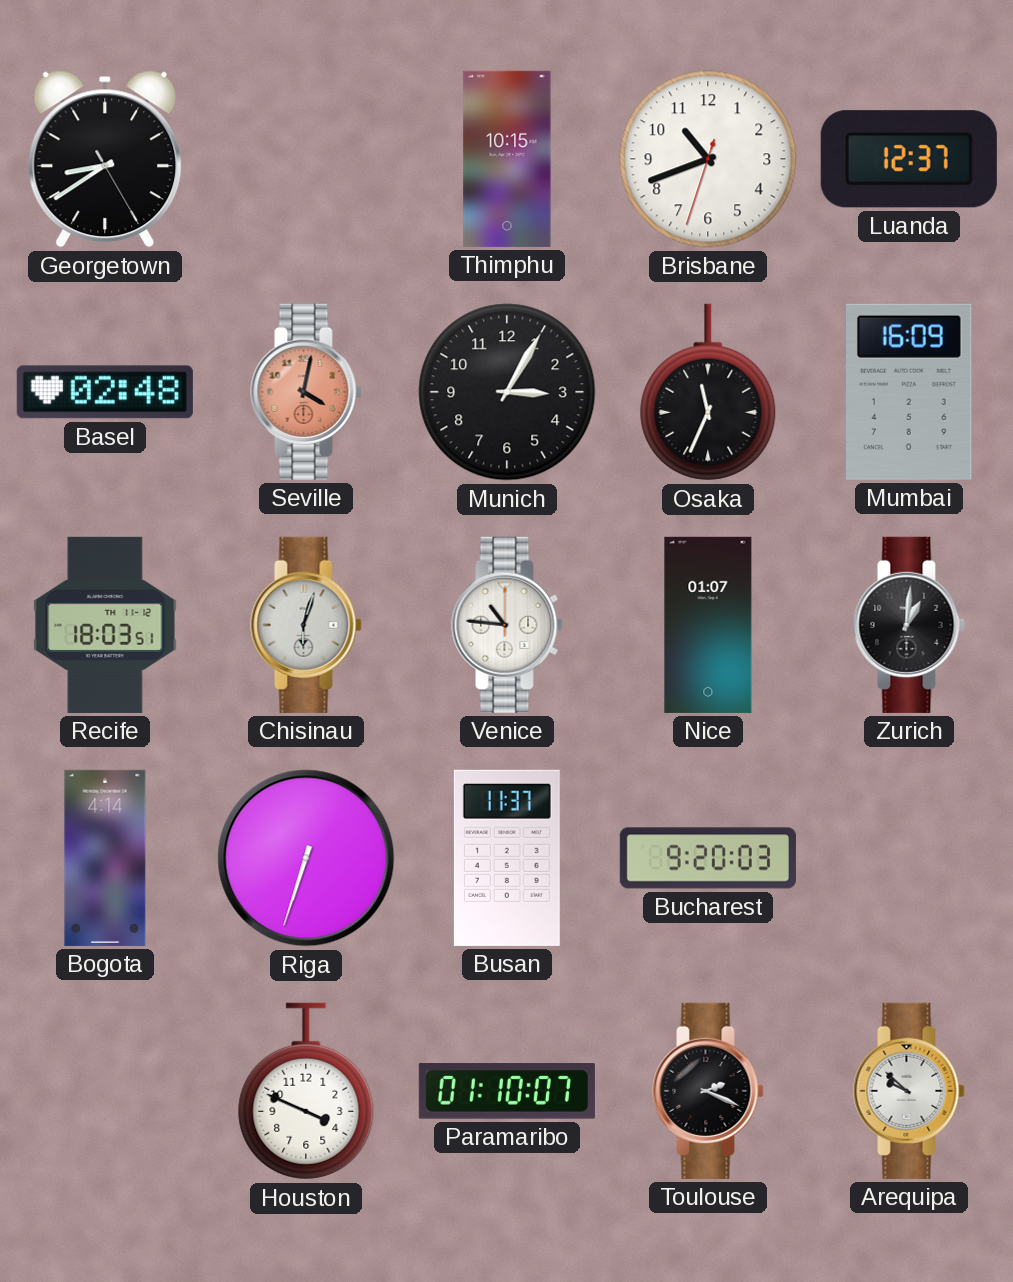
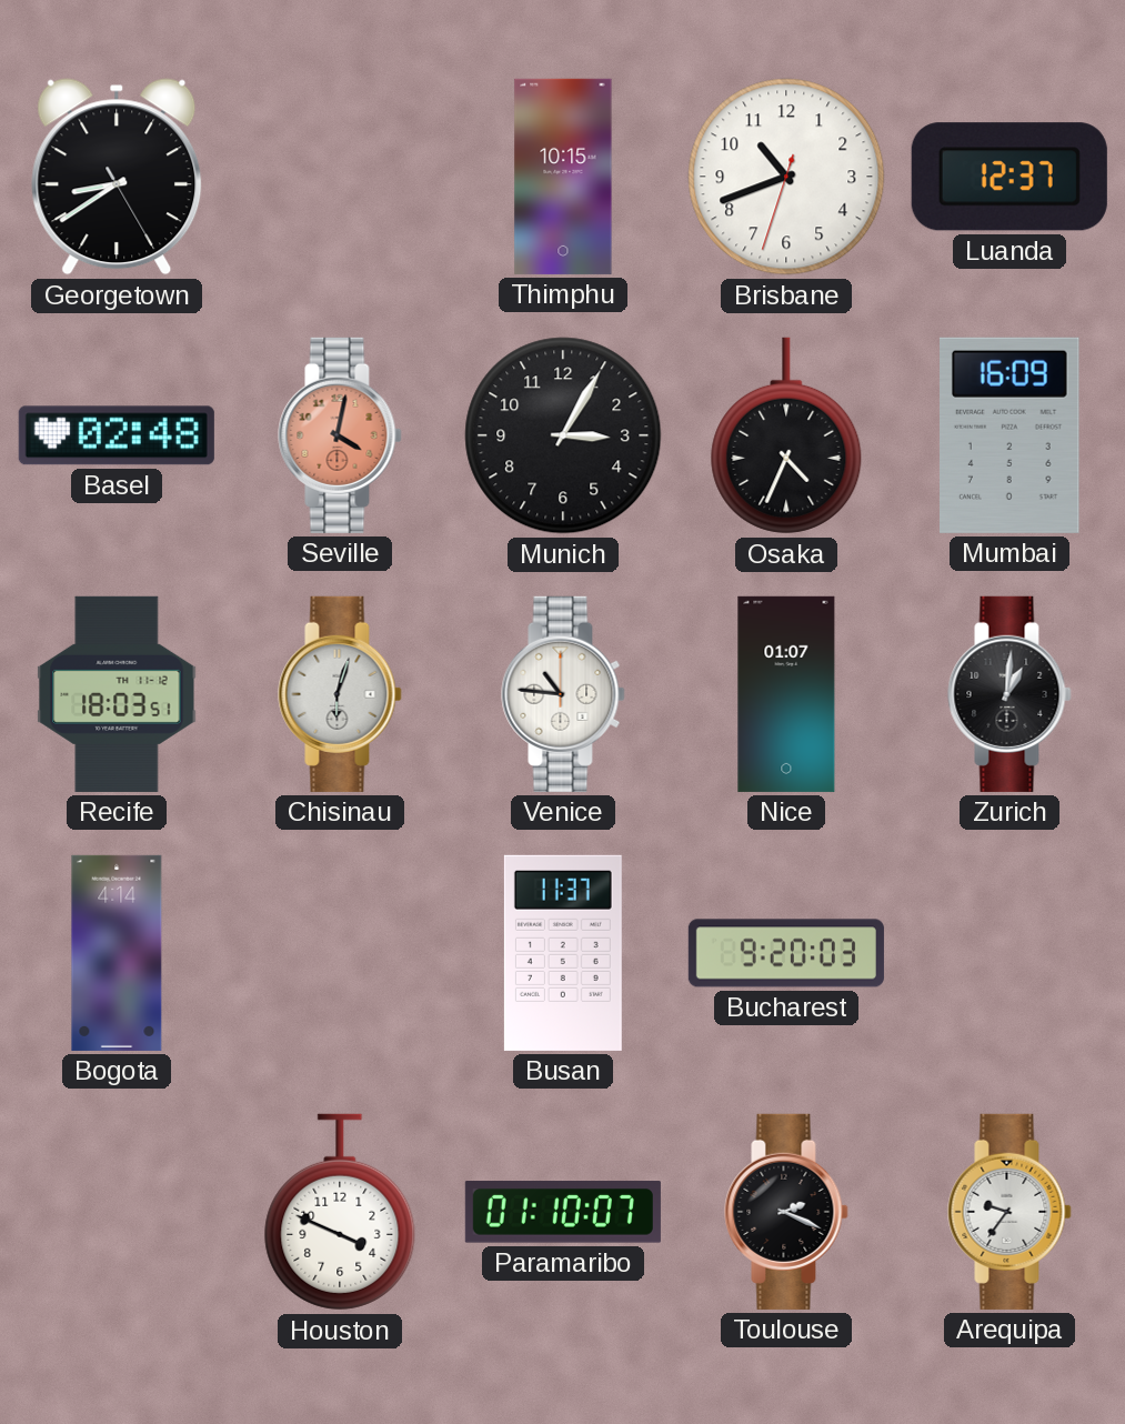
Osaka: 11:34 -> 4:34 (786, 435)
Riga: 6:33 -> none (306, 858)
Arequipa: 9:52 -> 9:36 (1010, 1212)
